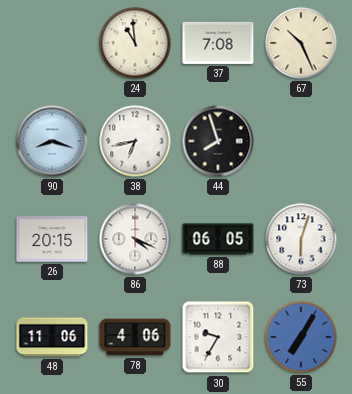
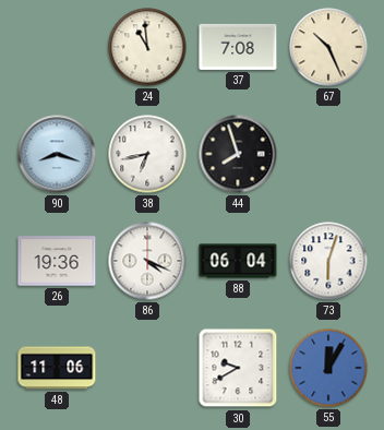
26: 20:15 -> 19:36 (57, 261)
88: 06:05 -> 06:04 (238, 261)
78: 4:06 -> none (135, 337)
30: 9:35 -> 9:40 (238, 368)
55: 7:05 -> 12:05 (328, 368)
